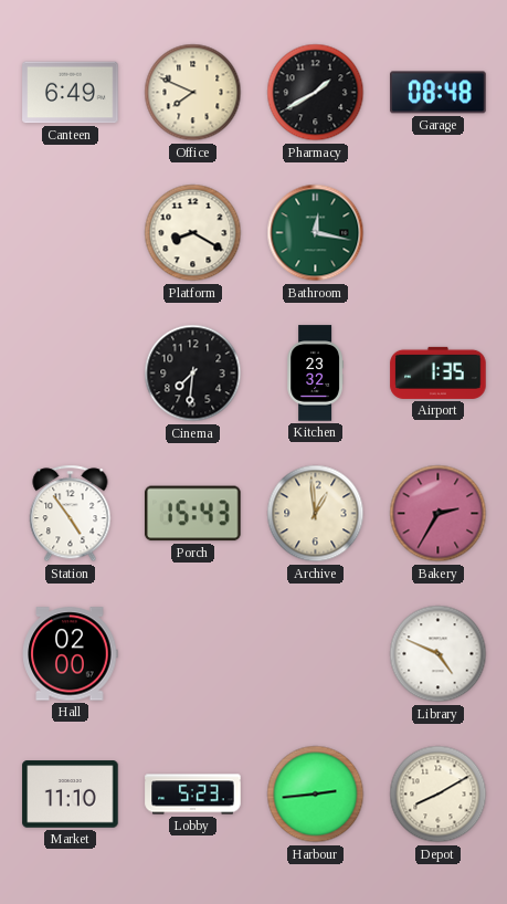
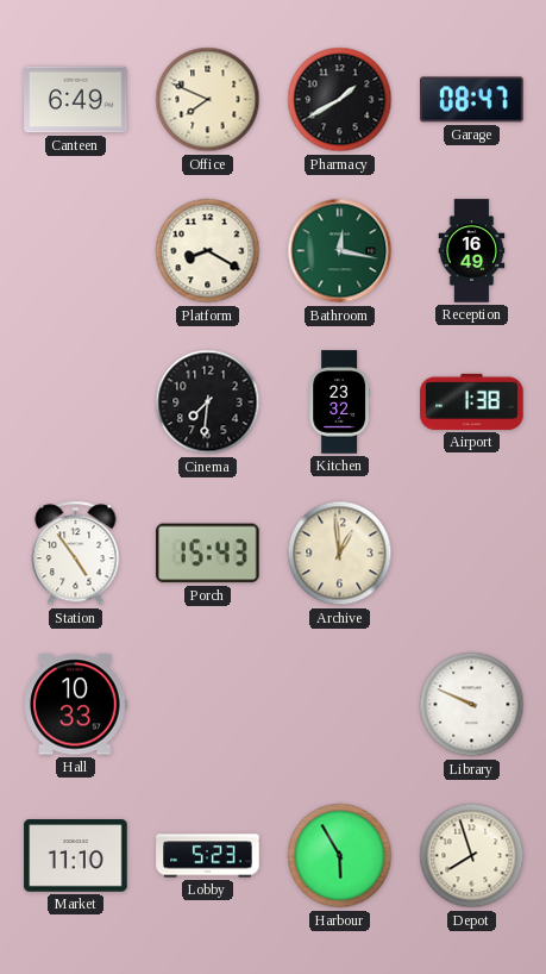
Garage: 08:48 -> 08:47 (472, 100)
Reception: none -> 16:49 (472, 251)
Airport: 1:35 -> 1:38 (472, 401)
Bakery: 2:35 -> none (439, 514)
Hall: 02:00 -> 10:33 (75, 705)
Library: 4:49 -> 9:49 (472, 705)
Harbour: 2:44 -> 5:55 (340, 856)
Depot: 8:10 -> 7:57 (472, 856)
